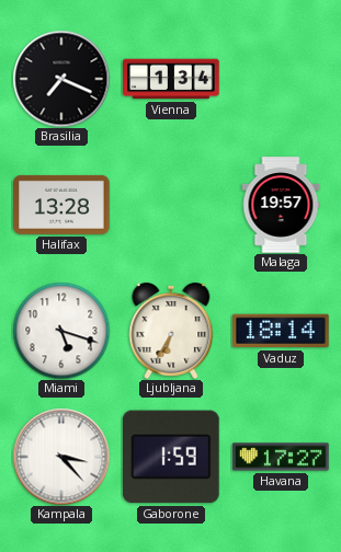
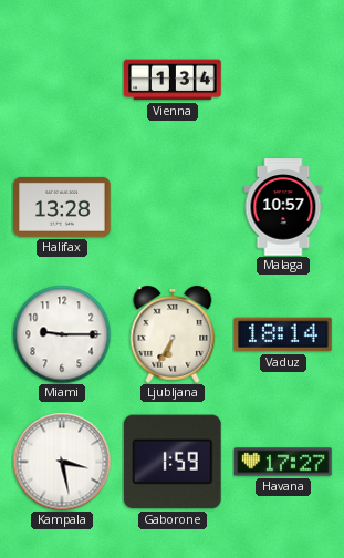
Brasilia: 7:19 -> none (61, 79)
Malaga: 19:57 -> 10:57 (283, 207)
Miami: 5:18 -> 9:15 (62, 334)
Kampala: 3:23 -> 3:28 (62, 462)
